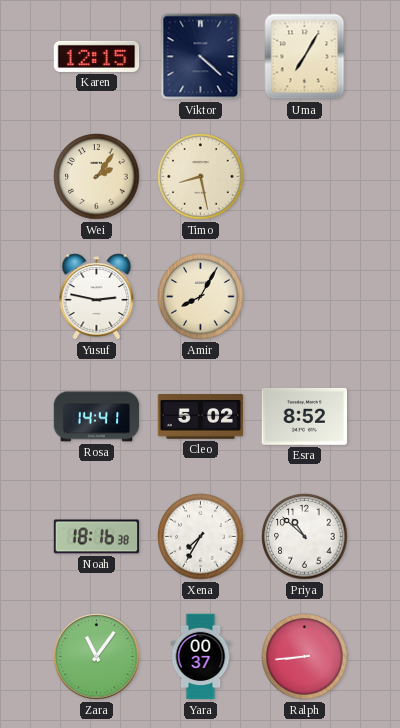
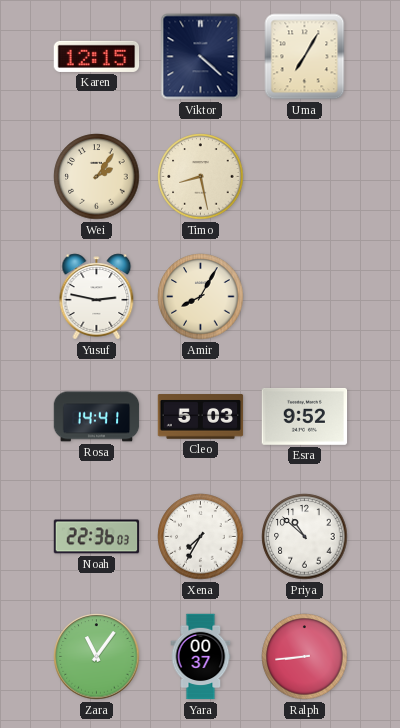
Cleo: 5:02 -> 5:03 (201, 417)
Esra: 8:52 -> 9:52 (305, 416)
Noah: 18:16 -> 22:36 (97, 537)
